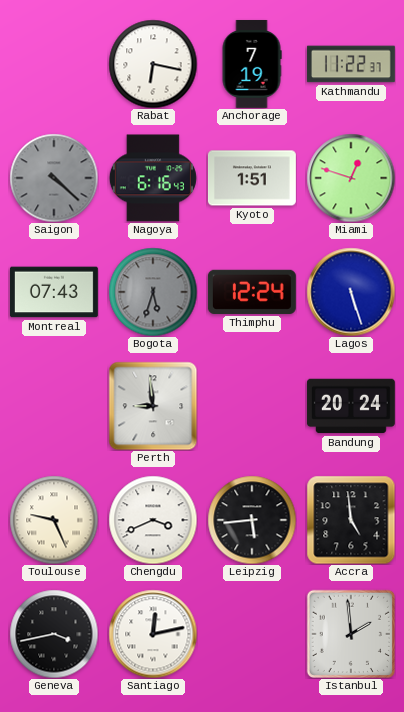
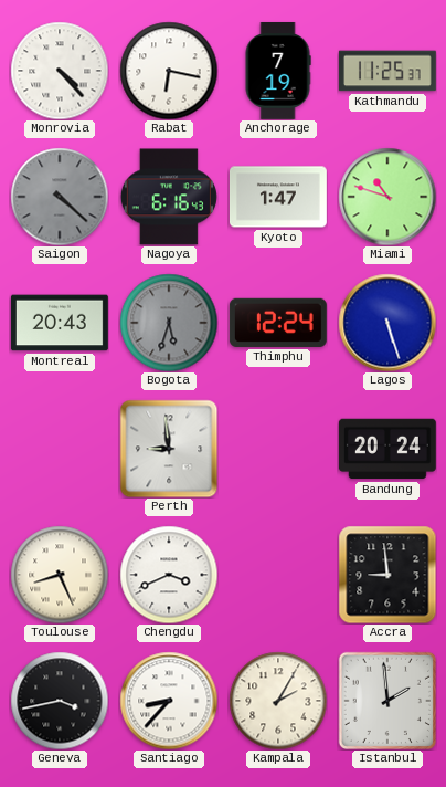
Monrovia: none -> 4:23 (60, 71)
Kathmandu: 11:22 -> 11:25 (387, 71)
Kyoto: 1:51 -> 1:47 (278, 197)
Miami: 12:48 -> 10:48 (387, 197)
Montreal: 07:43 -> 20:43 (60, 323)
Toulouse: 9:26 -> 8:26 (60, 575)
Leipzig: 5:44 -> none (252, 520)
Accra: 4:59 -> 8:59 (387, 575)
Santiago: 12:13 -> 8:37 (169, 701)
Kampala: none -> 2:05 (278, 701)
